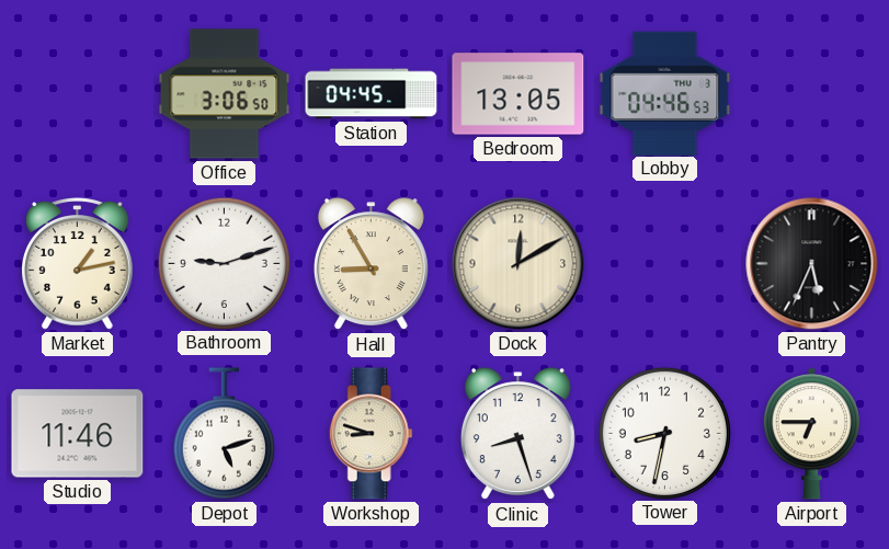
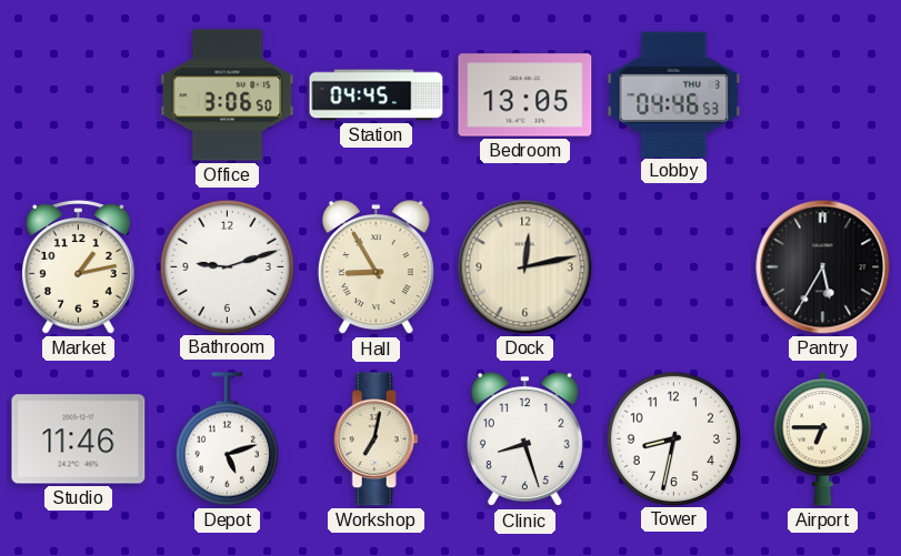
Dock: 12:10 -> 12:13 (525, 267)
Pantry: 5:34 -> 5:35 (823, 267)
Workshop: 8:48 -> 7:02 (376, 439)
